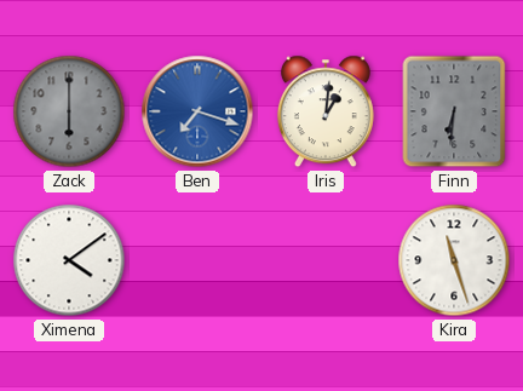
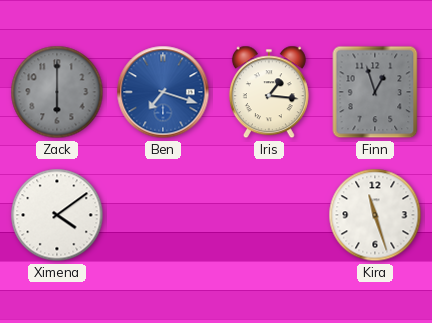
Iris: 1:01 -> 1:16 (269, 92)
Finn: 6:31 -> 12:57 (375, 92)
